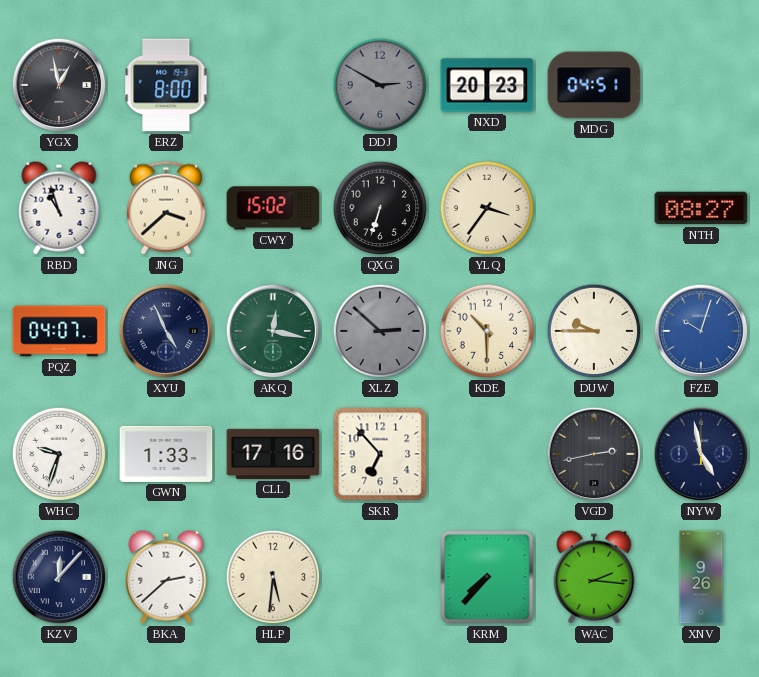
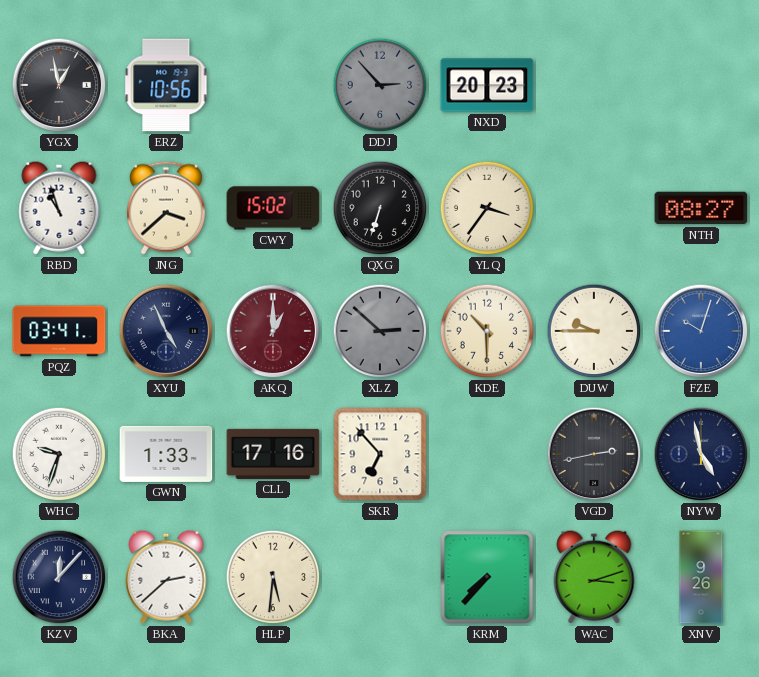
ERZ: 8:00 -> 10:56 (166, 85)
DDJ: 2:50 -> 2:53 (380, 85)
MDG: 04:51 -> none (594, 85)
PQZ: 04:07 -> 03:41 (59, 331)
AKQ: 12:17 -> 1:00 (273, 331)
AKQ dial: green -> burgundy (273, 331)
WAC: 2:16 -> 3:12 (594, 577)
